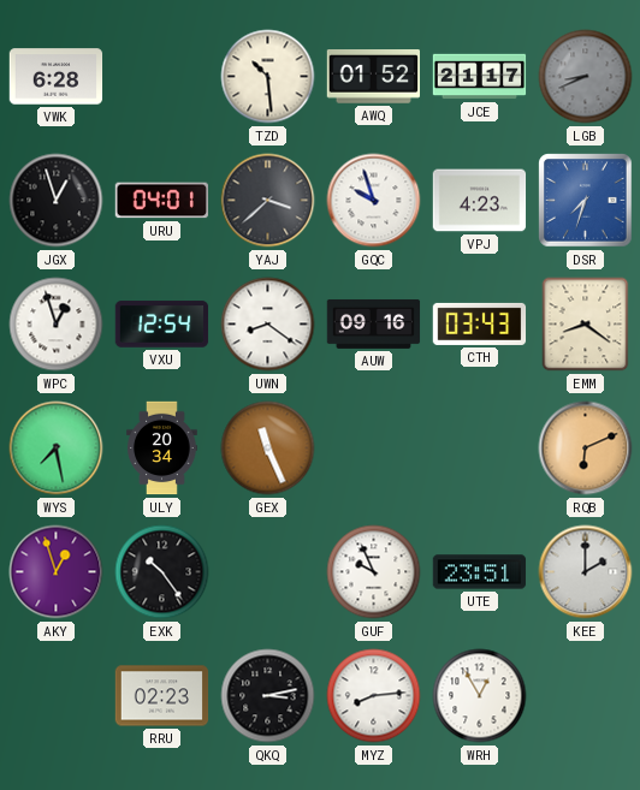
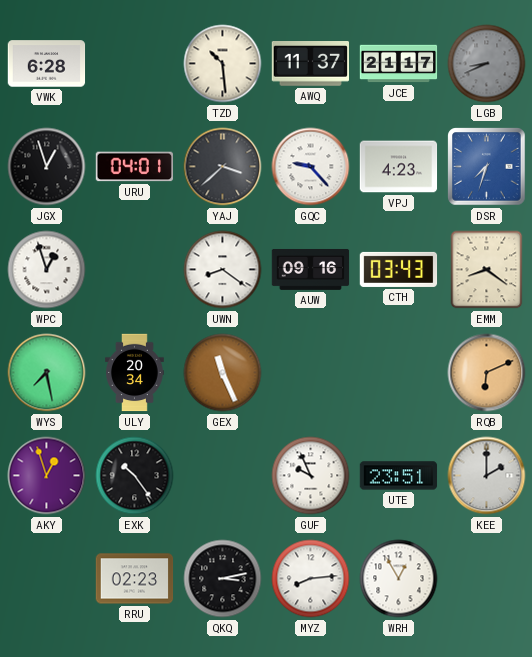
AWQ: 01:52 -> 11:37 (310, 64)
GQC: 9:57 -> 9:23 (311, 167)
VXU: 12:54 -> none (162, 325)
